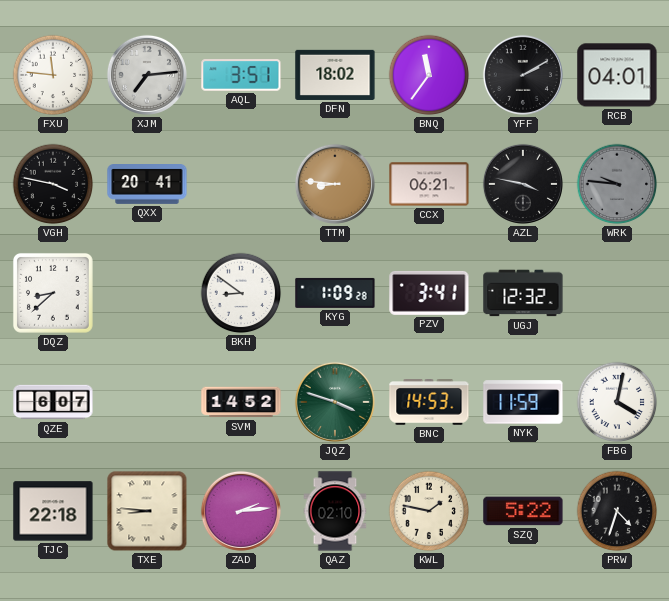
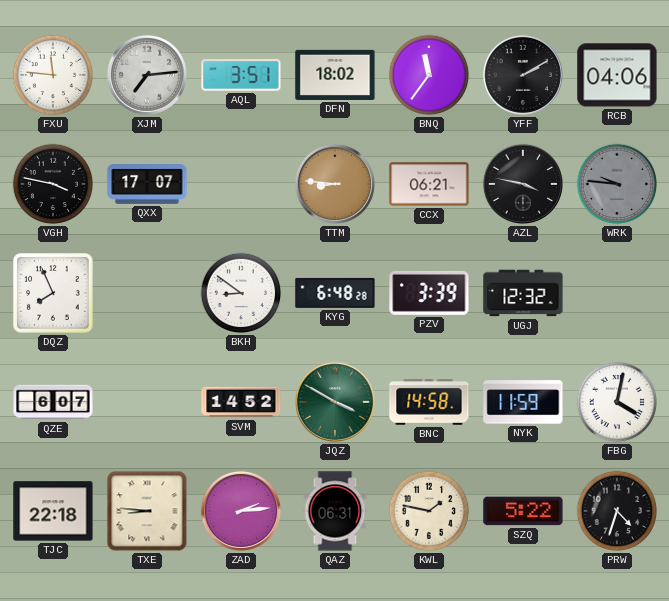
RCB: 04:01 -> 04:06 (617, 75)
QXX: 20:41 -> 17:07 (147, 185)
DQZ: 8:38 -> 7:56 (53, 293)
KYG: 1:09 -> 6:48 (335, 293)
PZV: 3:41 -> 3:39 (429, 293)
JQZ: 3:48 -> 3:50 (335, 402)
BNC: 14:53 -> 14:58 (429, 403)
QAZ: 02:10 -> 06:31 (335, 511)
